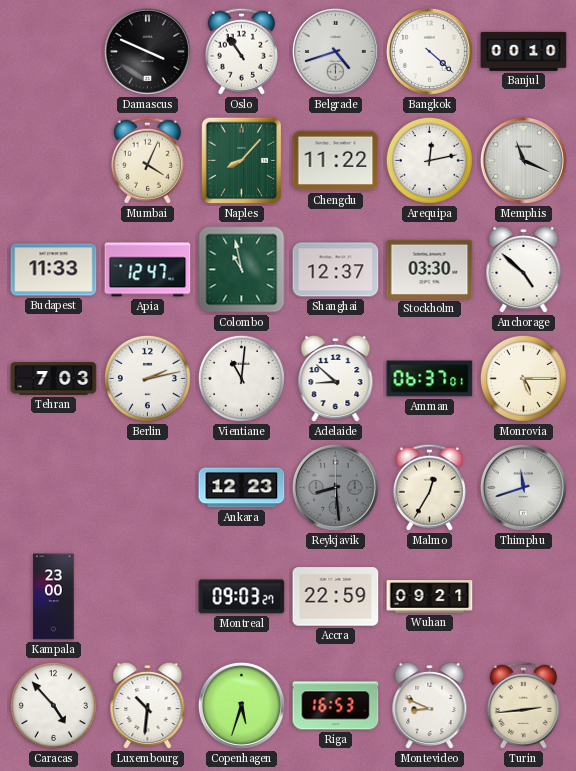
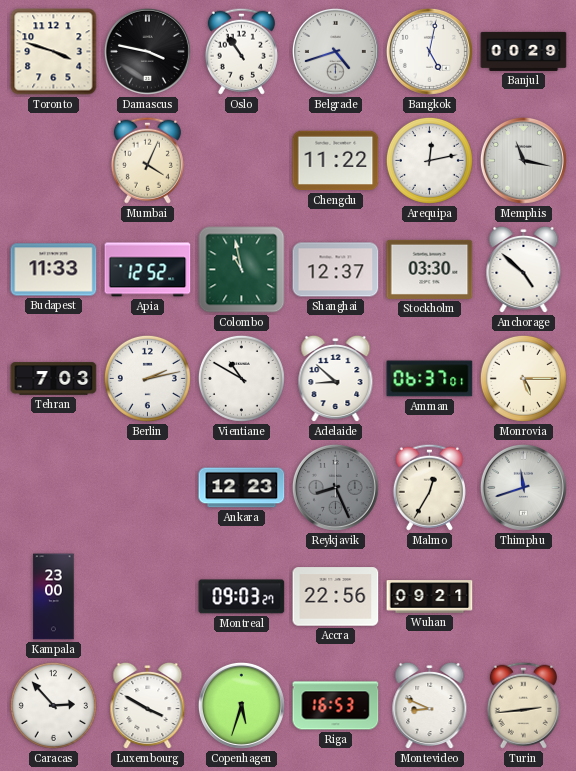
Toronto: none -> 3:48 (54, 52)
Damascus: 3:49 -> 3:47 (147, 51)
Bangkok: 4:22 -> 5:02 (429, 51)
Banjul: 00:10 -> 00:29 (524, 51)
Naples: 8:07 -> none (242, 161)
Memphis: 11:19 -> 11:17 (523, 160)
Apia: 12:47 -> 12:52 (148, 270)
Vientiane: 11:01 -> 10:50 (241, 378)
Reykjavik: 8:29 -> 8:26 (335, 487)
Accra: 22:59 -> 22:56 (336, 597)
Caracas: 4:53 -> 2:53 (53, 705)
Luxembourg: 10:31 -> 3:50 (148, 706)
